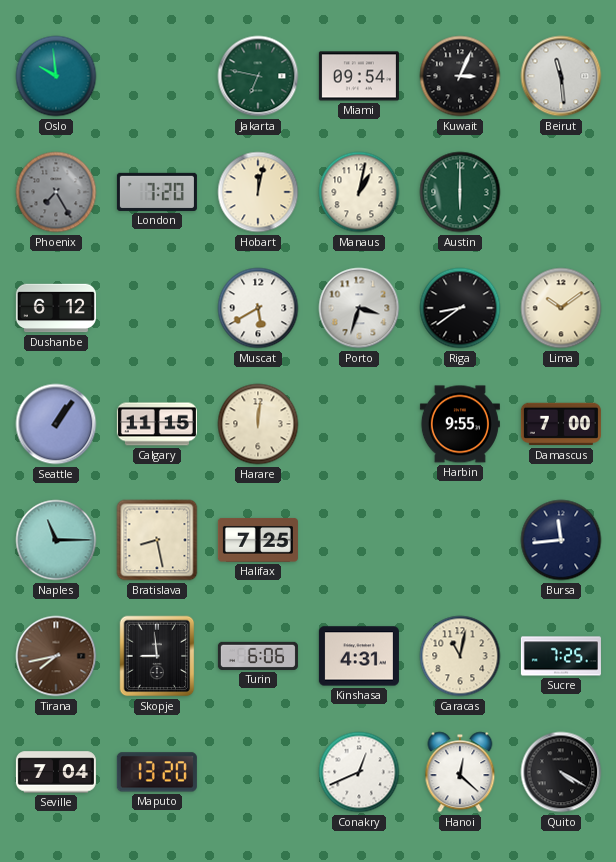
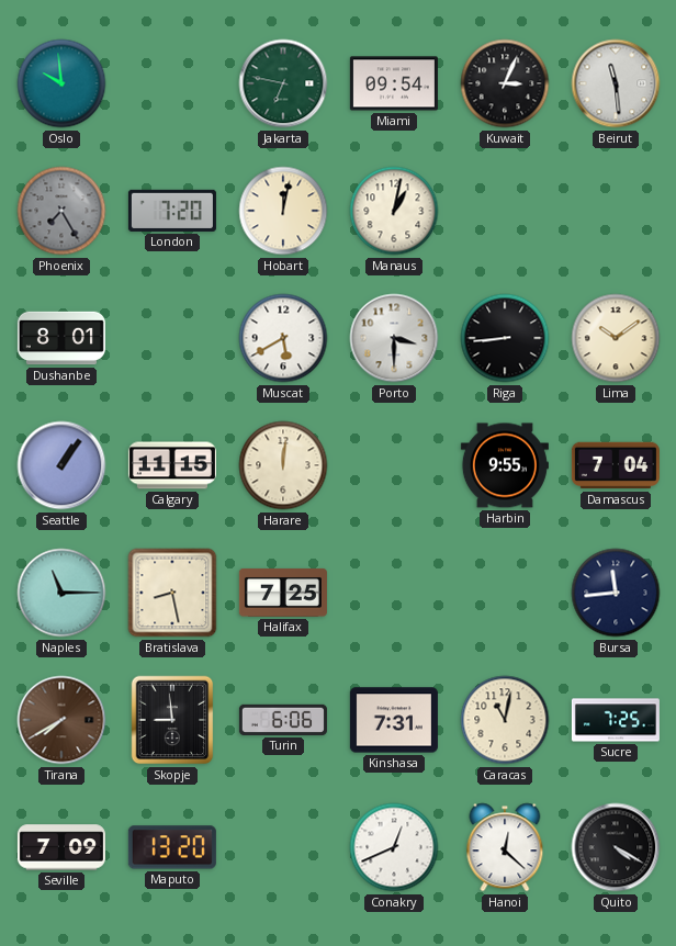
Austin: 6:00 -> none (460, 192)
Dushanbe: 6:12 -> 8:01 (61, 338)
Porto: 3:33 -> 3:30 (394, 338)
Riga: 8:39 -> 8:44 (505, 338)
Damascus: 7:00 -> 7:04 (616, 465)
Tirana: 7:43 -> 7:40 (61, 720)
Kinshasa: 4:31 -> 7:31 (394, 720)
Seville: 7:04 -> 7:09 (61, 847)
